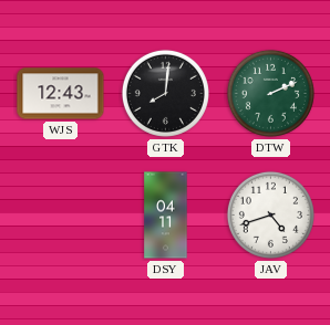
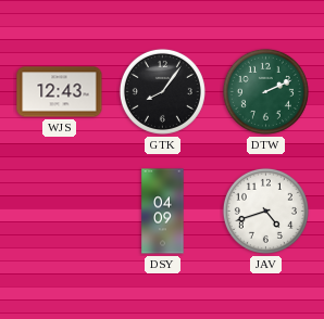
GTK: 8:01 -> 8:06 (162, 91)
DSY: 04:11 -> 04:09 (163, 212)
